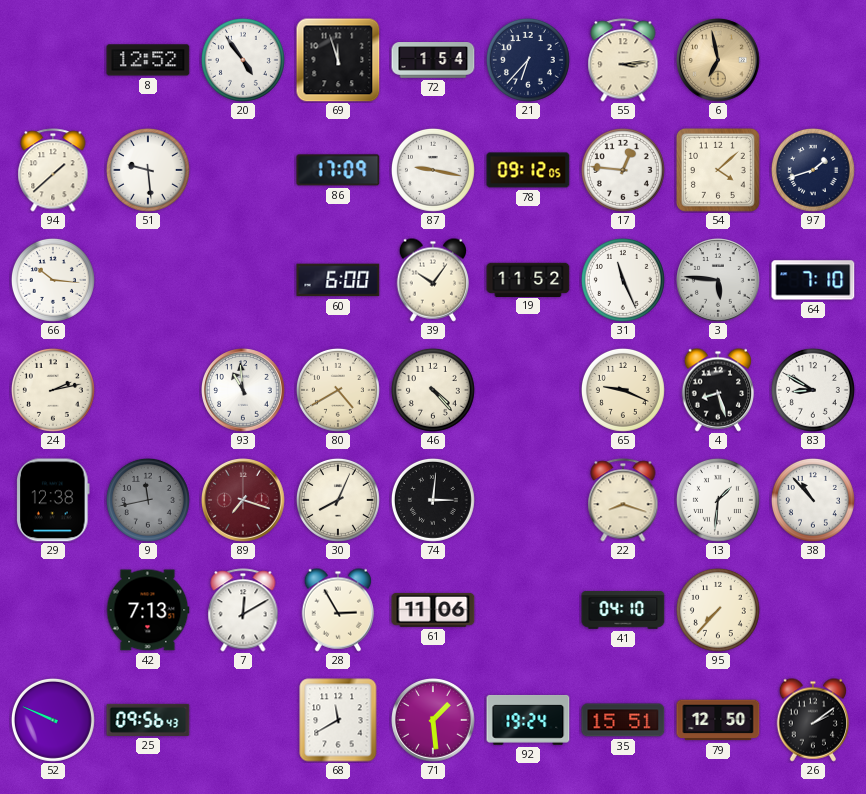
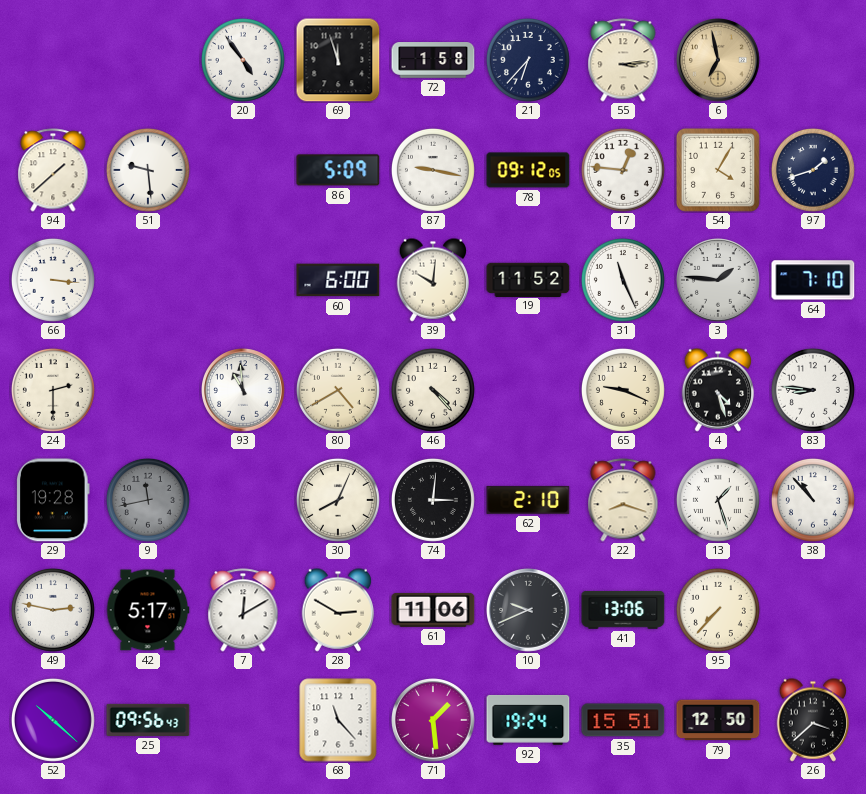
8: 12:52 -> none (148, 60)
72: 1:54 -> 1:58 (433, 60)
86: 17:09 -> 5:09 (338, 170)
54: 4:08 -> 4:05 (718, 170)
66: 10:16 -> 3:16 (53, 280)
39: 10:06 -> 10:01 (433, 280)
3: 5:46 -> 1:46 (718, 280)
24: 2:13 -> 2:30 (53, 390)
4: 8:27 -> 4:27 (718, 390)
83: 8:50 -> 8:46 (813, 390)
29: 12:38 -> 19:28 (53, 500)
89: 7:18 -> none (243, 500)
62: none -> 2:10 (528, 500)
13: 1:31 -> 1:27 (718, 500)
49: none -> 2:47 (53, 610)
42: 7:13 -> 5:17 (148, 610)
28: 2:55 -> 2:50 (338, 610)
10: none -> 9:41 (528, 610)
41: 04:10 -> 13:06 (623, 610)
52: 9:49 -> 10:22 (53, 720)
68: 11:40 -> 11:23 (338, 720)
26: 2:09 -> 3:38 (813, 720)
